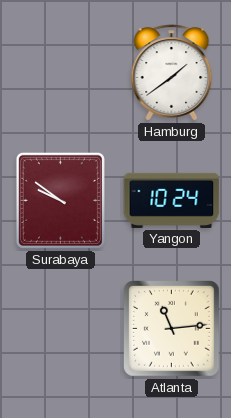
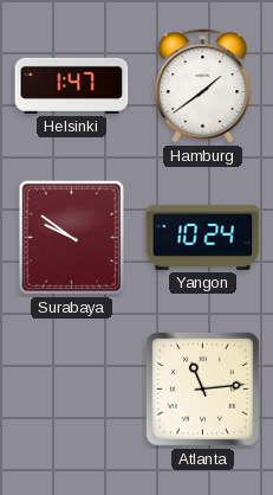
Helsinki: none -> 1:47 (72, 85)
